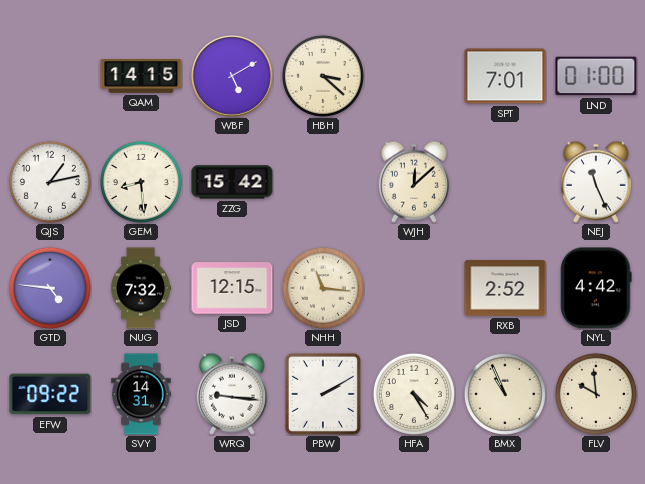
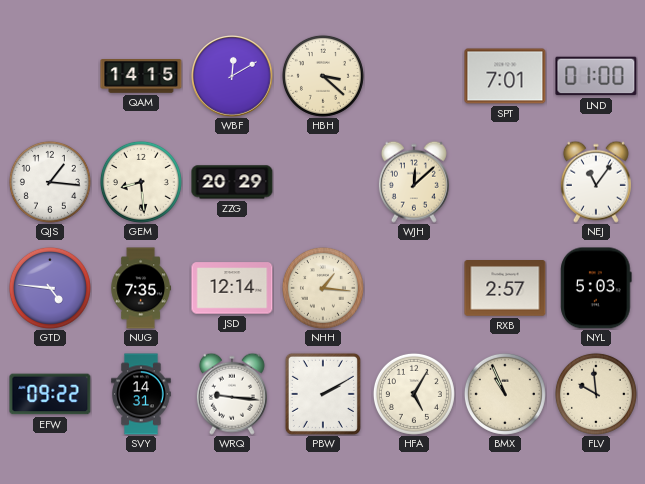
WBF: 5:10 -> 12:10 (233, 76)
QJS: 1:13 -> 1:16 (50, 182)
ZZG: 15:42 -> 20:29 (232, 182)
NEJ: 11:26 -> 11:06 (596, 182)
NUG: 7:32 -> 7:35 (140, 288)
JSD: 12:15 -> 12:14 (232, 288)
NHH: 11:16 -> 1:16 (323, 288)
RXB: 2:52 -> 2:57 (505, 289)
NYL: 4:42 -> 5:03 (596, 288)
HFA: 4:25 -> 5:05 (414, 394)
